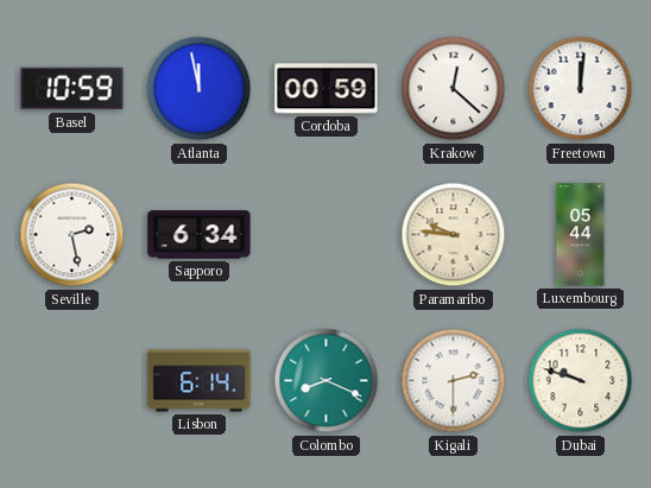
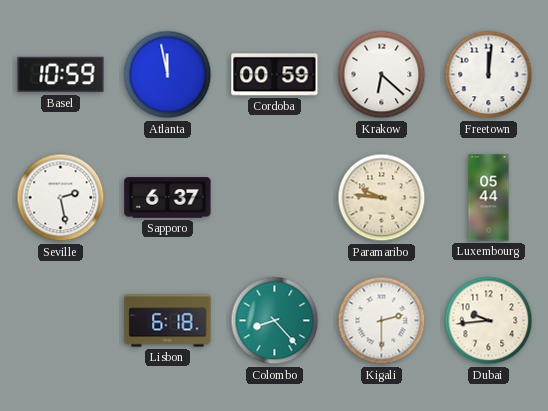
Krakow: 12:22 -> 6:22 (382, 75)
Sapporo: 6:34 -> 6:37 (168, 198)
Lisbon: 6:14 -> 6:18 (168, 321)
Colombo: 8:19 -> 8:23 (275, 321)
Dubai: 9:48 -> 9:44 (489, 321)
